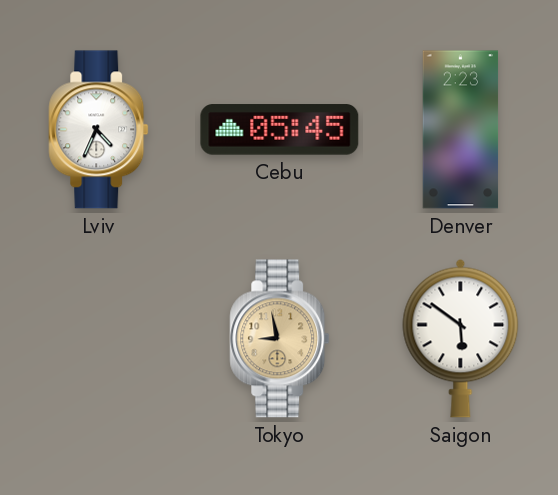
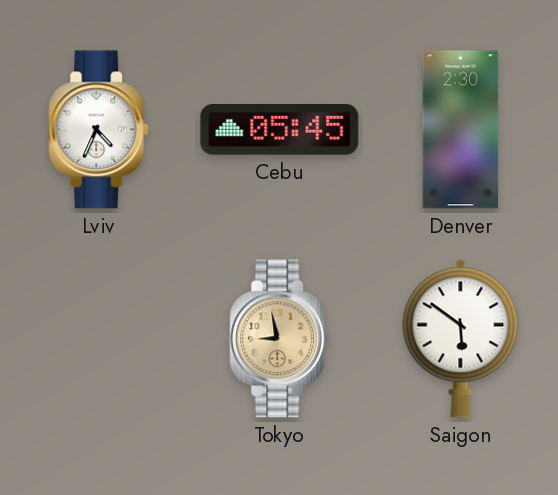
Denver: 2:23 -> 2:30 (461, 130)
